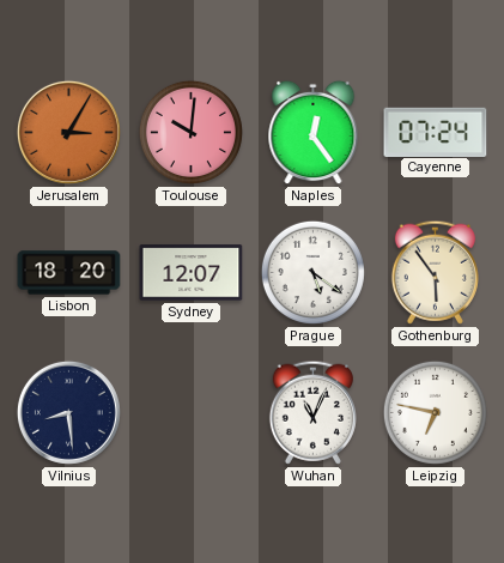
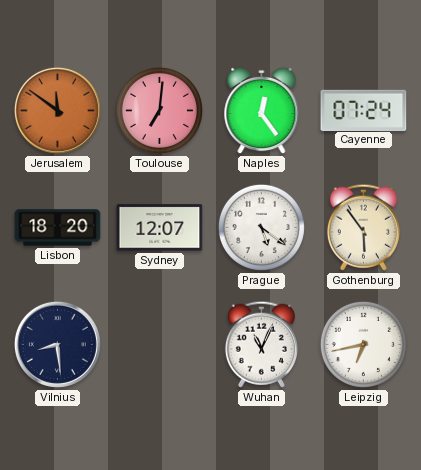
Jerusalem: 3:05 -> 11:51 (57, 110)
Toulouse: 10:01 -> 7:01 (159, 110)
Leipzig: 6:47 -> 6:43 (363, 344)
